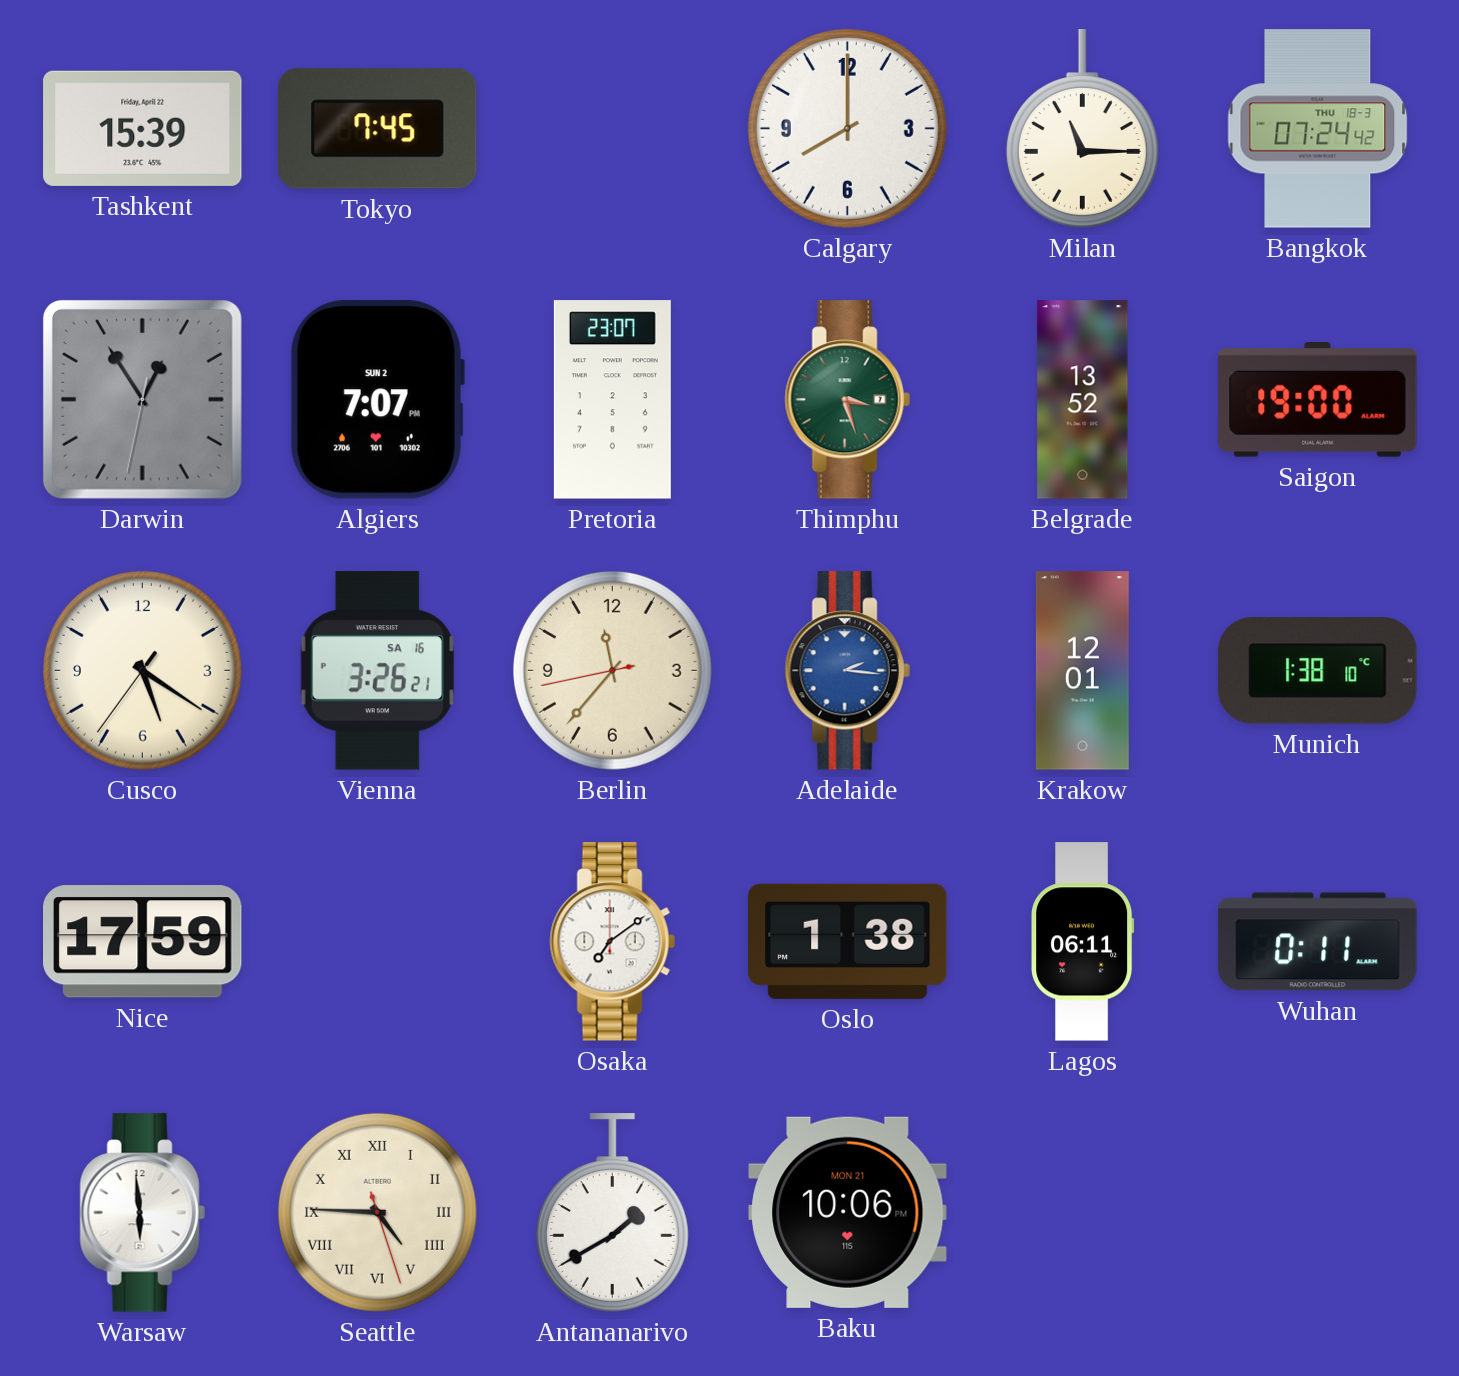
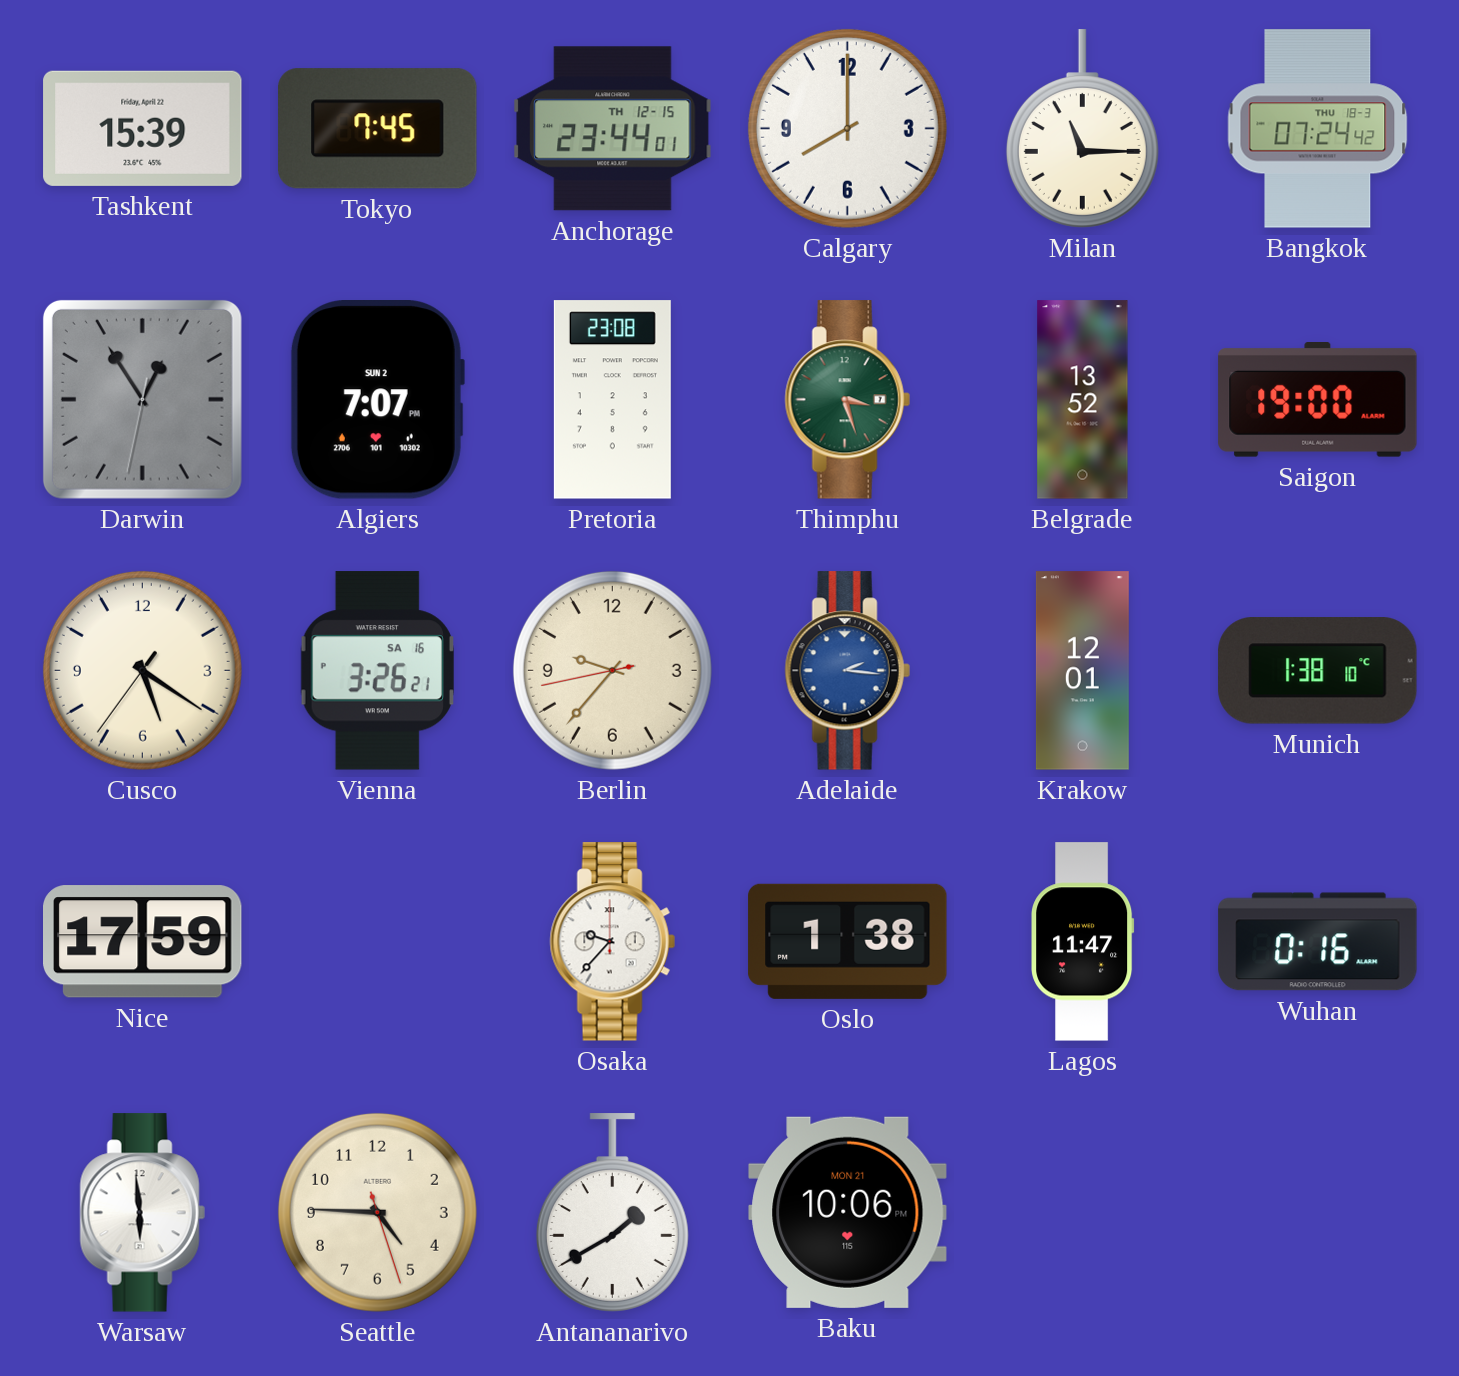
Anchorage: none -> 23:44 (613, 129)
Pretoria: 23:07 -> 23:08 (612, 400)
Berlin: 11:36 -> 9:36 (612, 670)
Osaka: 7:09 -> 9:37 (612, 942)
Lagos: 06:11 -> 11:47 (1083, 942)
Wuhan: 0:11 -> 0:16 (1318, 942)
Seattle numerals: Roman -> Arabic (377, 1212)
